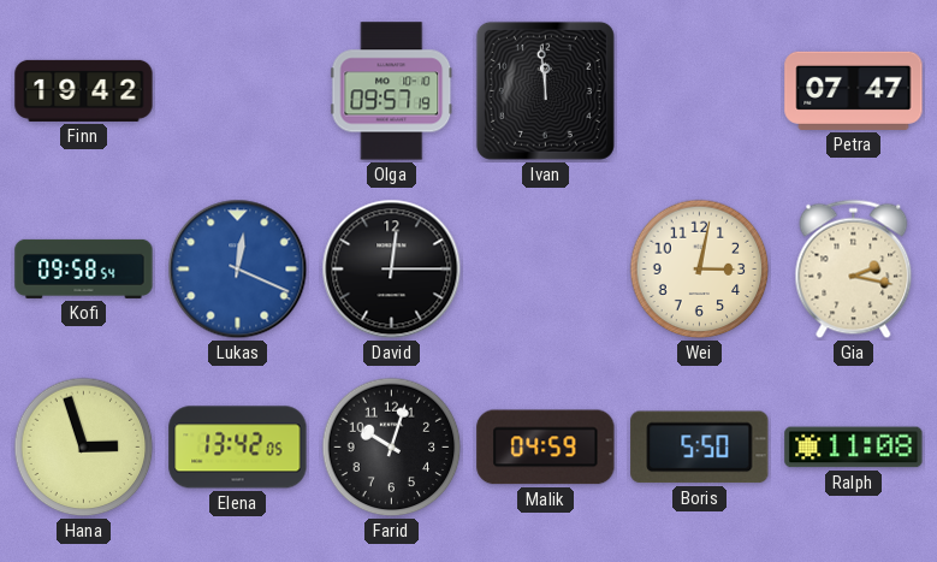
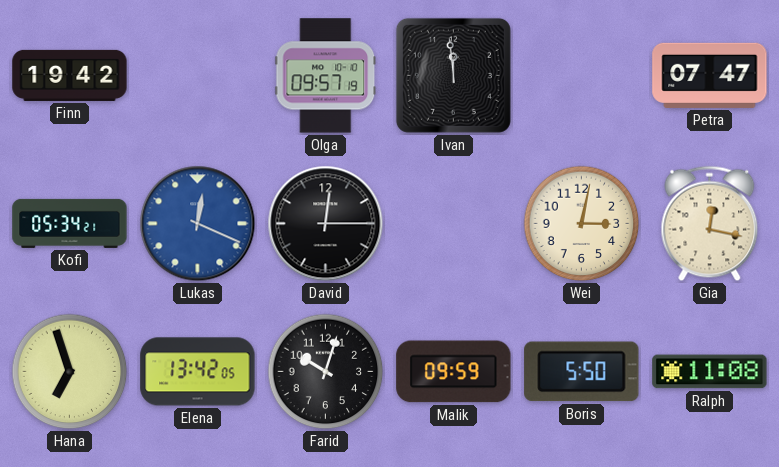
Kofi: 09:58 -> 05:34 (70, 223)
Gia: 2:17 -> 12:17 (710, 224)
Hana: 2:57 -> 6:57 (70, 372)
Malik: 04:59 -> 09:59 (454, 372)
